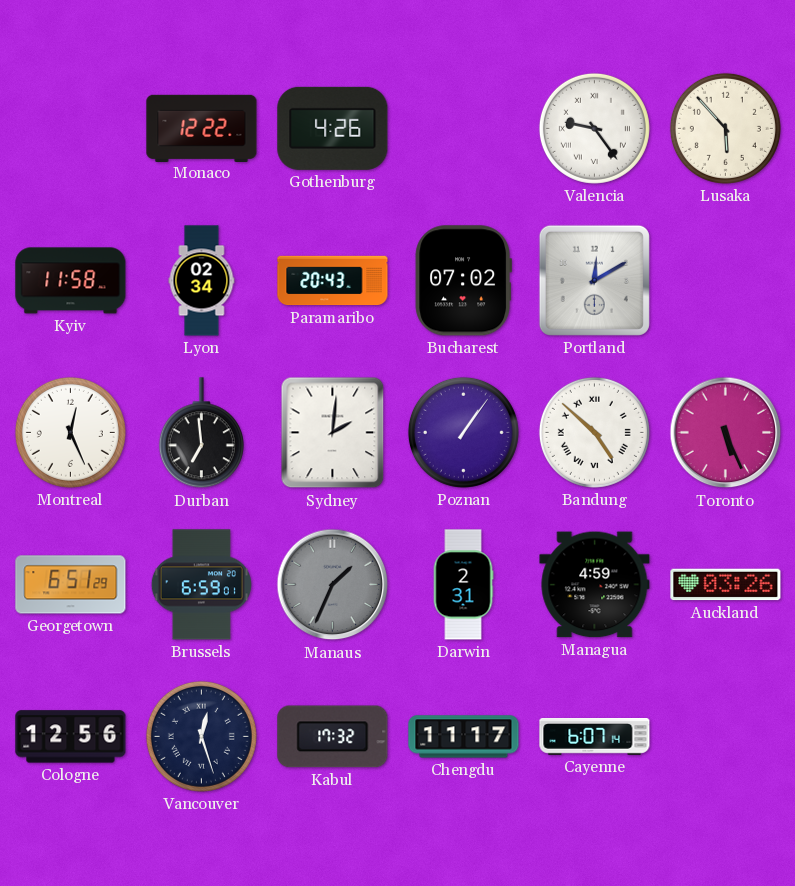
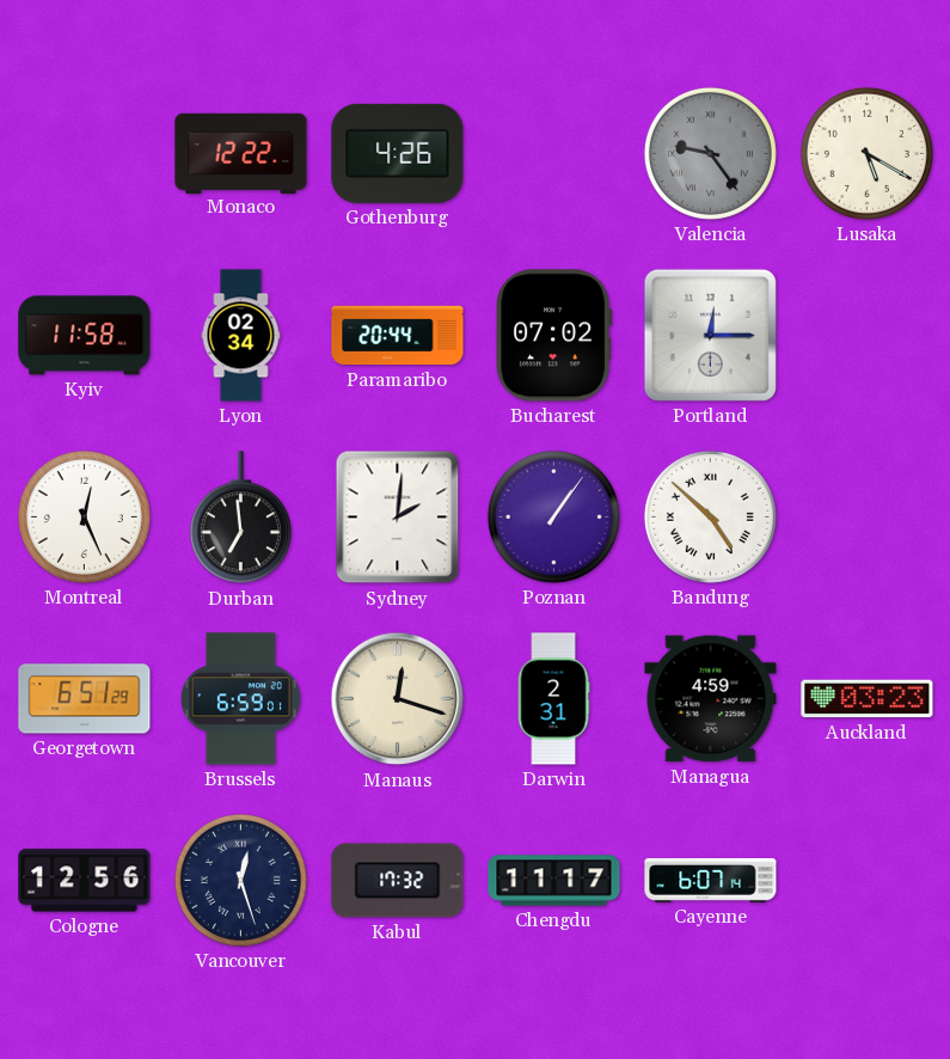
Valencia dial: white -> grey (710, 153)
Lusaka: 5:53 -> 5:20 (866, 153)
Paramaribo: 20:43 -> 20:44 (398, 336)
Portland: 12:10 -> 12:15 (710, 335)
Toronto: 5:26 -> none (726, 433)
Manaus: 1:34 -> 12:18 (398, 699)
Manaus dial: grey -> cream (398, 699)
Auckland: 03:26 -> 03:23 (868, 699)
